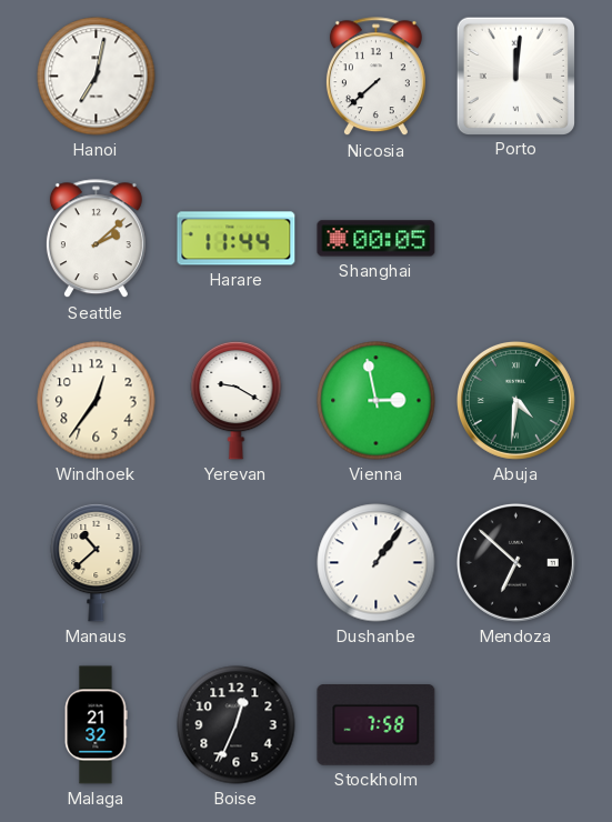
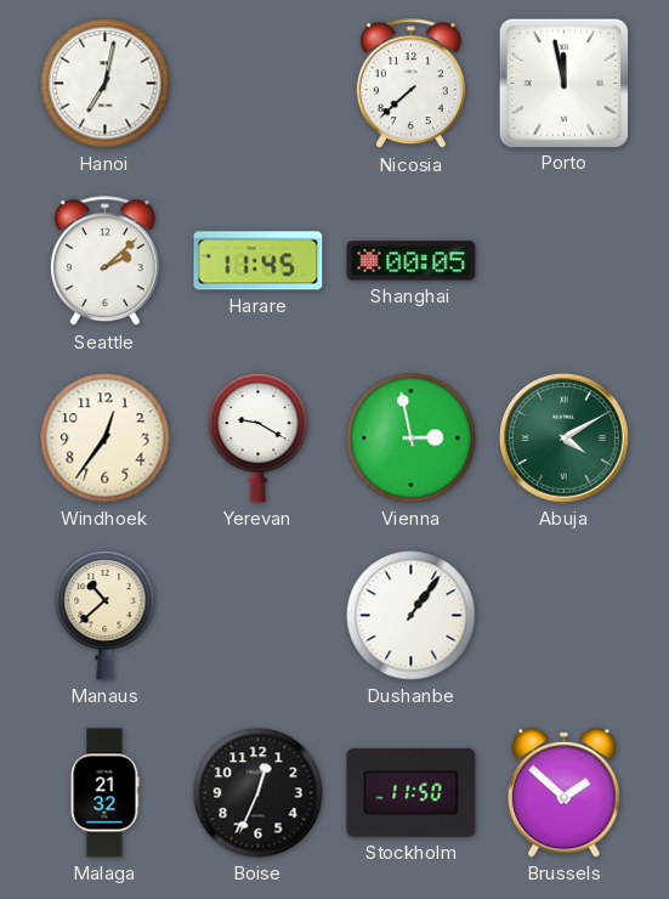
Porto: 12:01 -> 11:58 (563, 83)
Harare: 11:44 -> 11:45 (259, 261)
Abuja: 4:31 -> 4:10 (563, 437)
Mendoza: 6:52 -> none (515, 562)
Stockholm: 7:58 -> 11:50 (412, 793)
Brussels: none -> 1:52 (565, 792)
